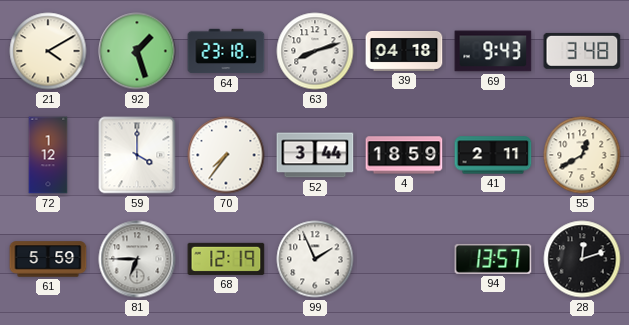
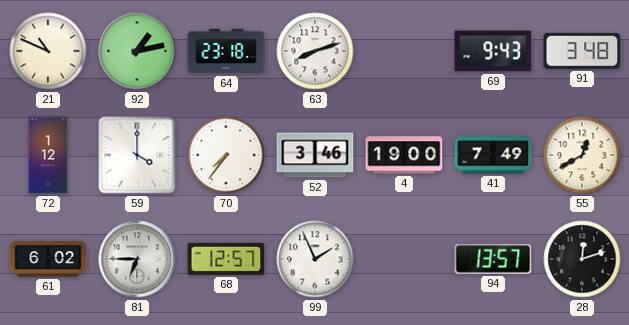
21: 4:10 -> 10:49 (48, 51)
92: 1:27 -> 1:13 (137, 51)
39: 04:18 -> none (404, 52)
52: 3:44 -> 3:46 (315, 155)
4: 18:59 -> 19:00 (404, 155)
41: 2:11 -> 7:49 (493, 155)
61: 5:59 -> 6:02 (48, 259)
68: 12:19 -> 12:57 (226, 259)
